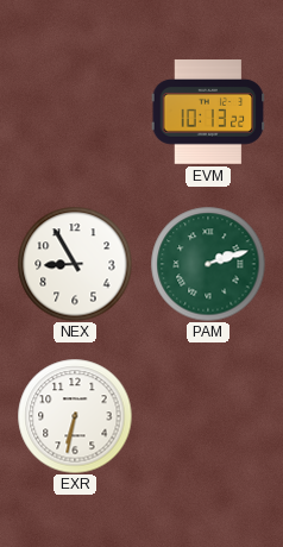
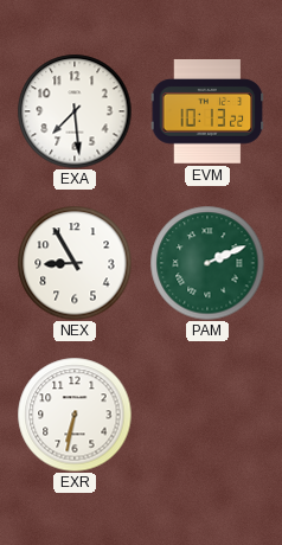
EXA: none -> 7:29 (75, 111)
PAM: 2:12 -> 2:11 (207, 263)
